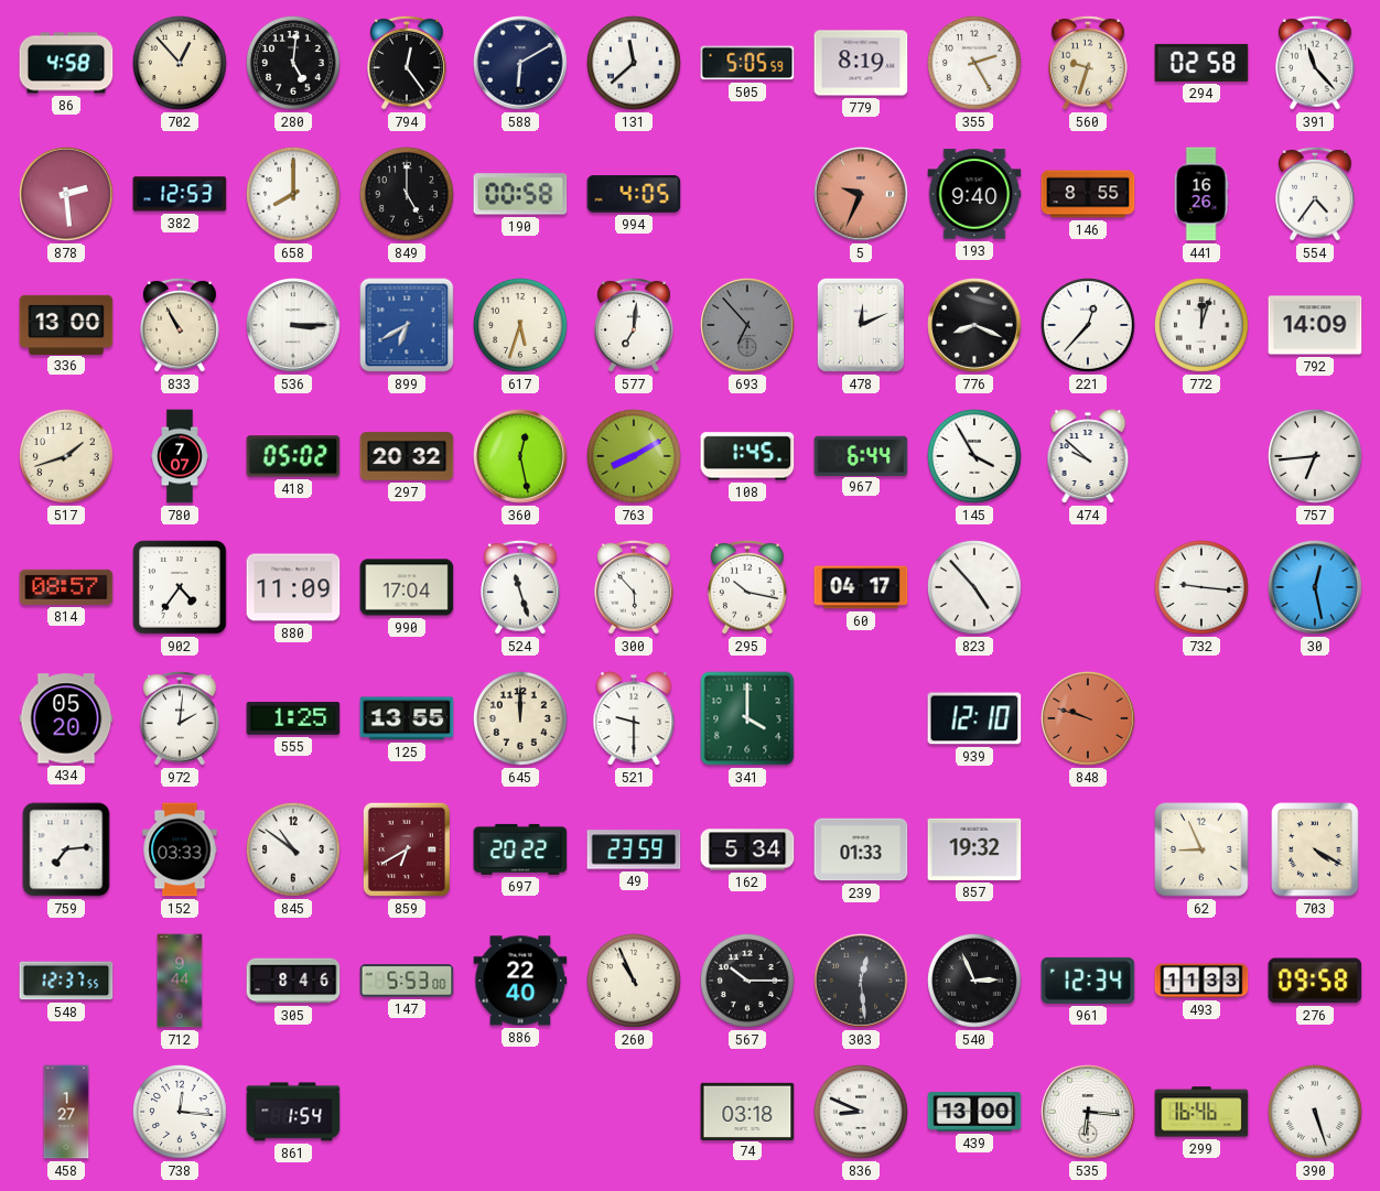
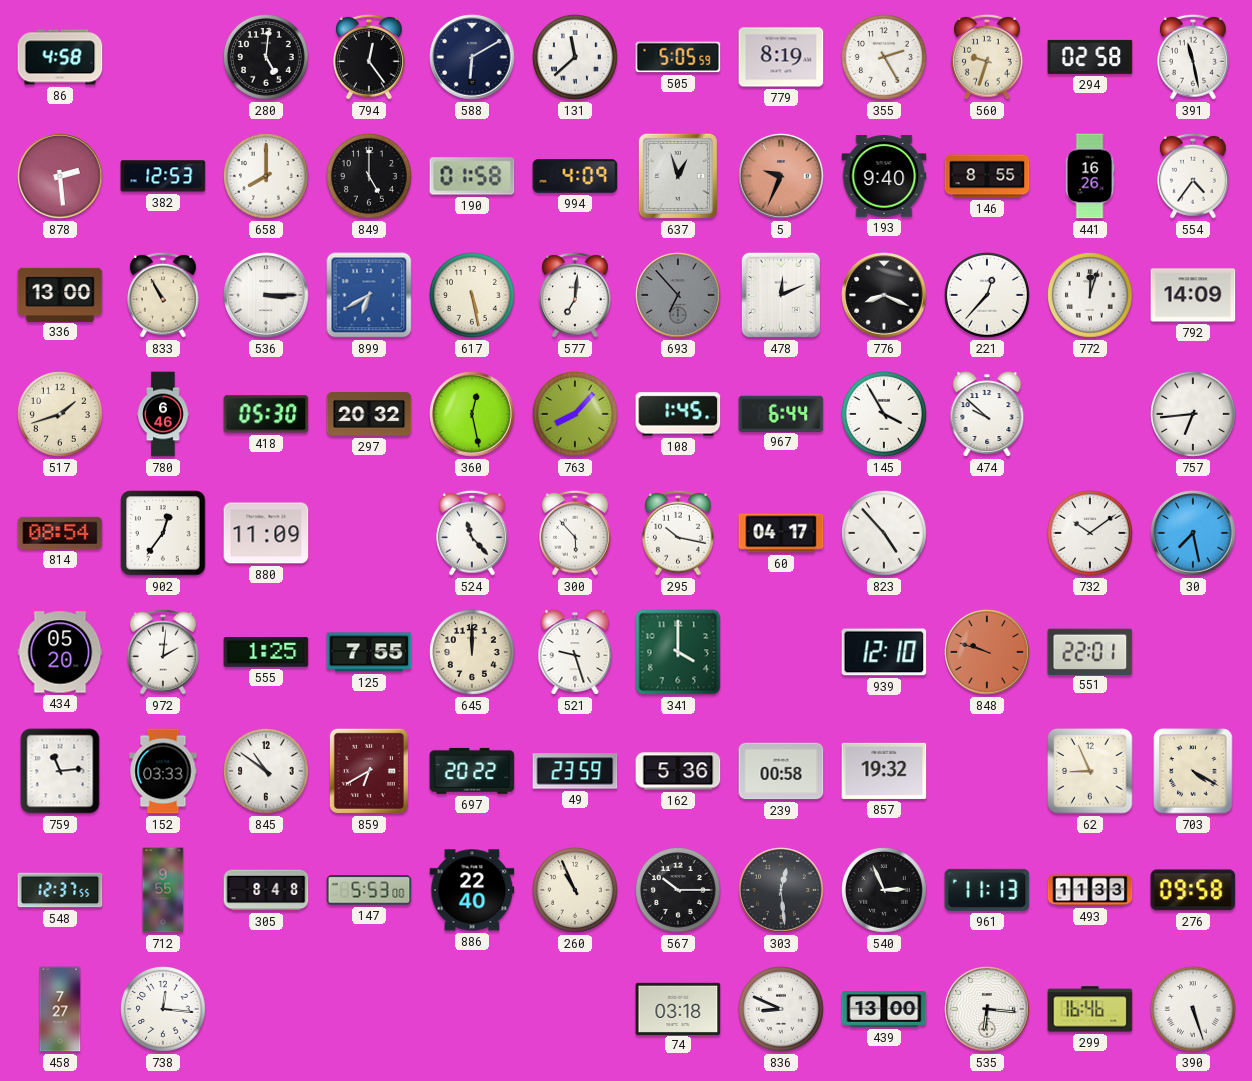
702: 12:53 -> none (181, 64)
391: 11:23 -> 11:28 (1194, 57)
190: 00:58 -> 01:58 (472, 176)
994: 4:05 -> 4:09 (575, 176)
637: none -> 12:57 (678, 176)
617: 5:33 -> 5:28 (473, 296)
780: 7:07 -> 6:46 (163, 414)
418: 05:02 -> 05:30 (266, 414)
763: 8:10 -> 8:07 (576, 415)
814: 08:57 -> 08:54 (60, 533)
902: 4:36 -> 12:36 (163, 533)
990: 17:04 -> none (407, 587)
524: 11:27 -> 11:23 (473, 533)
732: 9:16 -> 10:09 (1091, 534)
30: 12:28 -> 7:28 (1193, 533)
125: 13:55 -> 7:55 (369, 652)
521: 9:30 -> 9:27 (575, 652)
551: none -> 22:01 (1090, 651)
759: 7:14 -> 11:14 (60, 771)
162: 5:34 -> 5:36 (678, 771)
239: 01:33 -> 00:58 (781, 771)
712: 9:44 -> 9:55 (163, 890)
305: 8:46 -> 8:48 (266, 890)
961: 12:34 -> 11:13 (987, 890)
458: 1:27 -> 7:27 (60, 1009)
861: 1:54 -> none (293, 1112)
